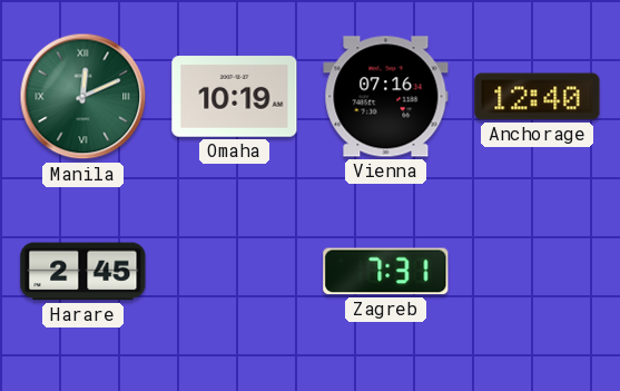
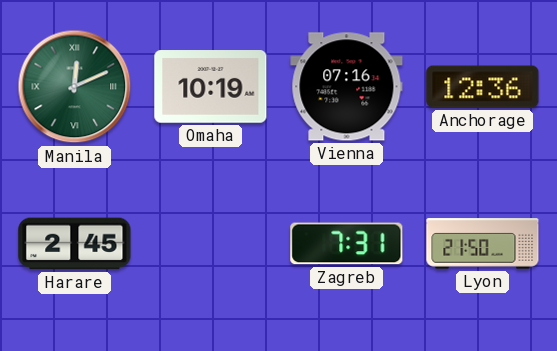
Anchorage: 12:40 -> 12:36 (483, 87)
Lyon: none -> 21:50 (483, 244)
